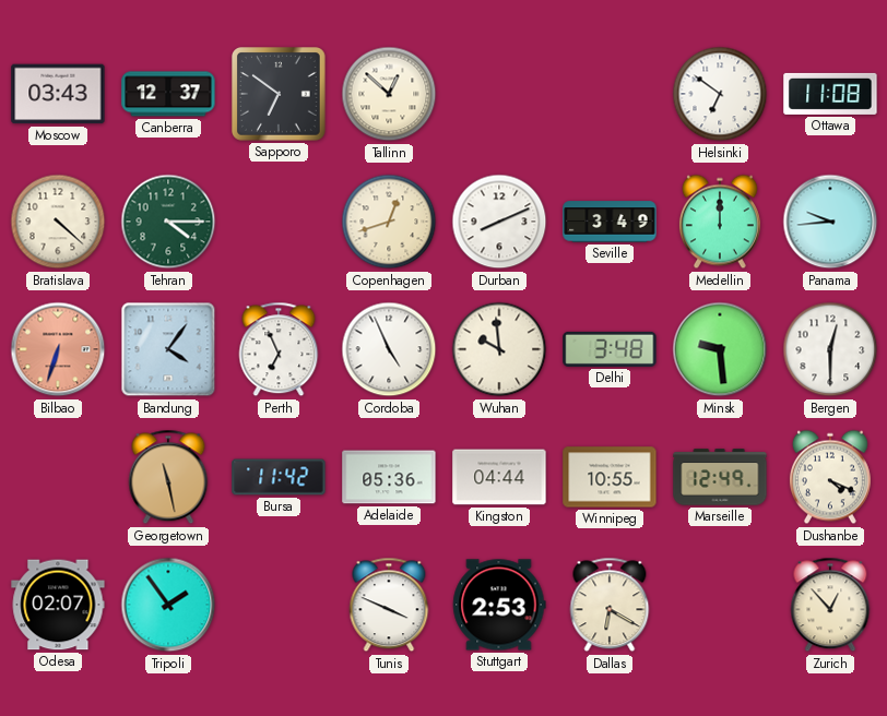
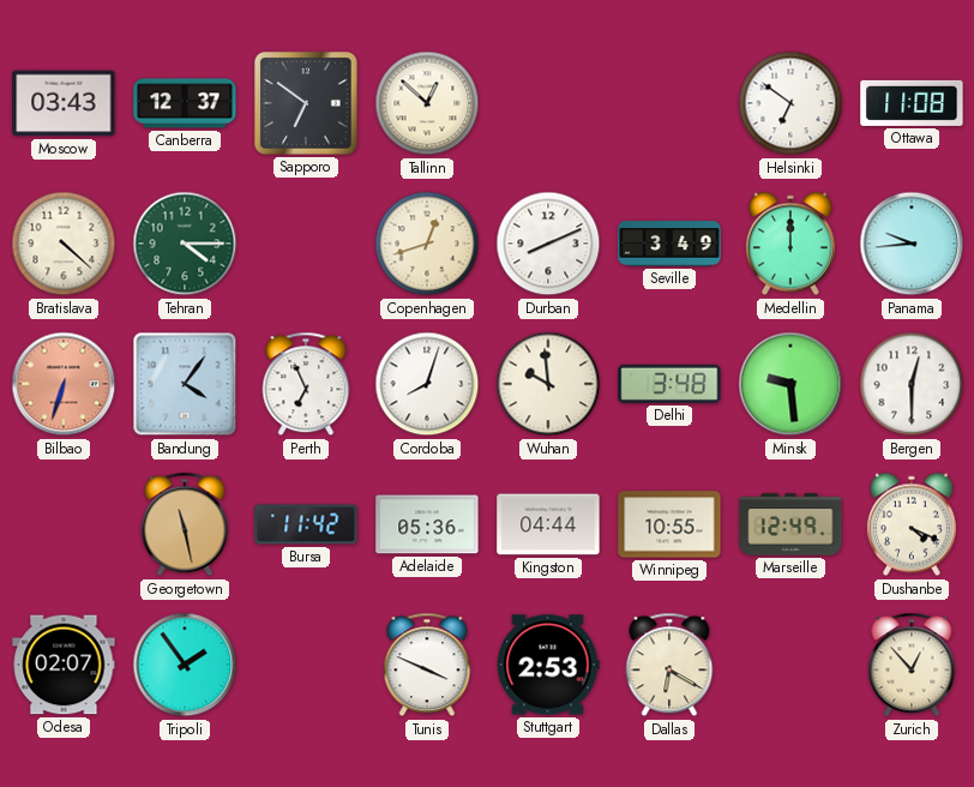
Cordoba: 4:56 -> 8:03 (427, 384)
